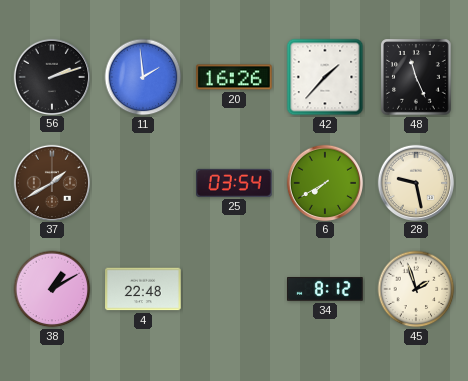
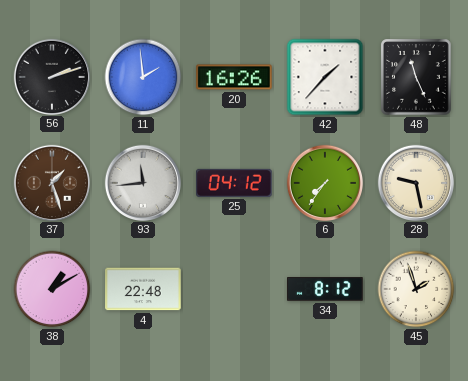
37: 1:40 -> 1:27 (51, 182)
93: none -> 11:44 (142, 182)
25: 03:54 -> 04:12 (234, 183)
6: 7:40 -> 7:36 (324, 182)
